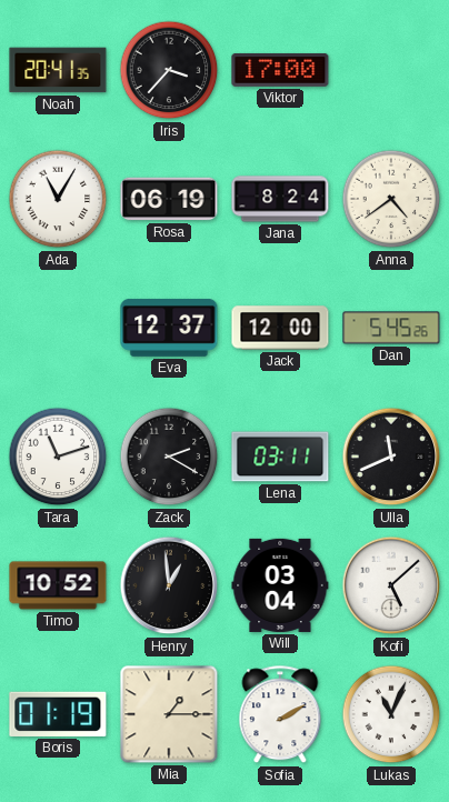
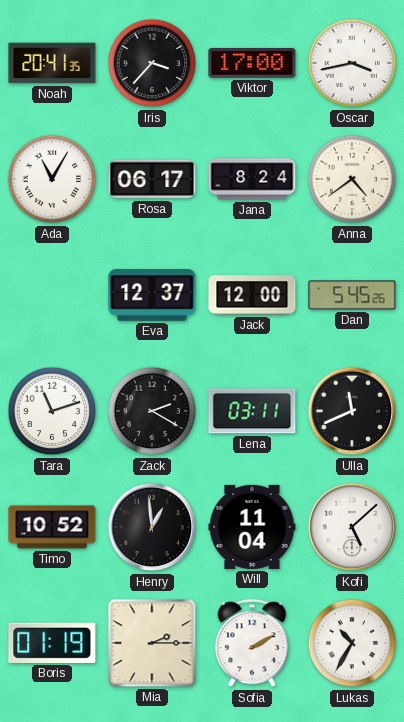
Oscar: none -> 3:43 (352, 63)
Rosa: 06:19 -> 06:17 (152, 179)
Will: 03:04 -> 11:04 (252, 527)
Mia: 1:15 -> 2:15 (152, 643)
Lukas: 11:04 -> 10:35 (352, 643)
